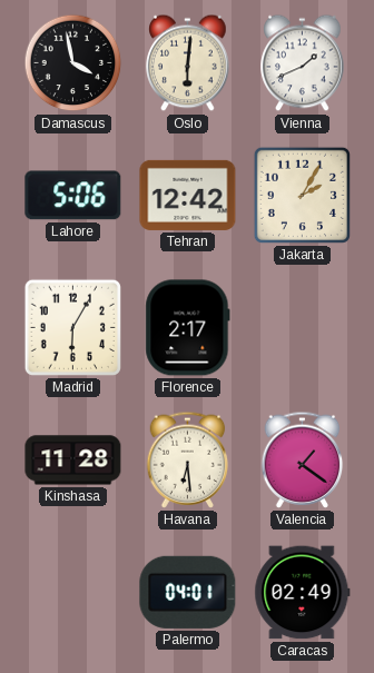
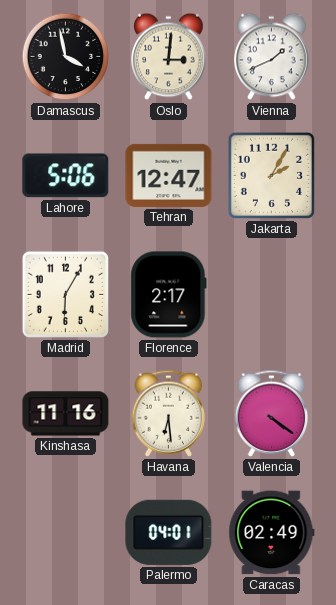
Oslo: 6:01 -> 3:01 (169, 57)
Tehran: 12:42 -> 12:47 (169, 175)
Kinshasa: 11:28 -> 11:16 (66, 414)
Valencia: 1:21 -> 4:21 (272, 413)
